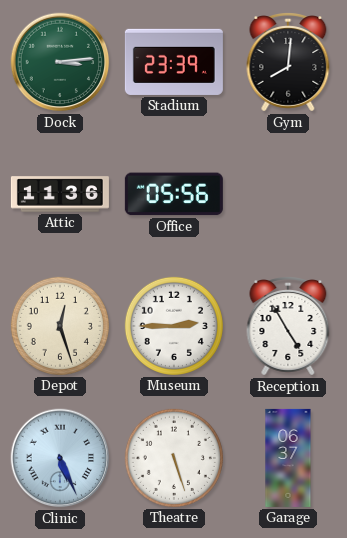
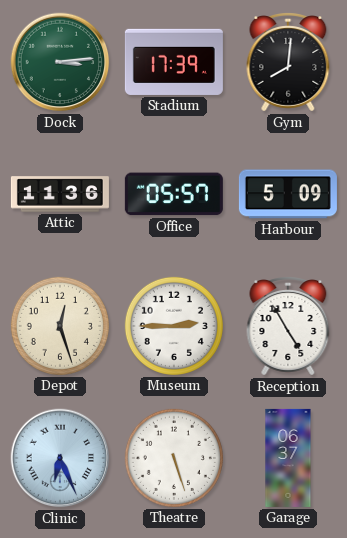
Stadium: 23:39 -> 17:39 (174, 62)
Office: 05:56 -> 05:57 (174, 194)
Harbour: none -> 5:09 (288, 194)
Clinic: 5:26 -> 6:26 (60, 458)
